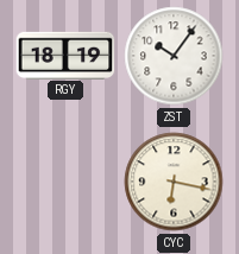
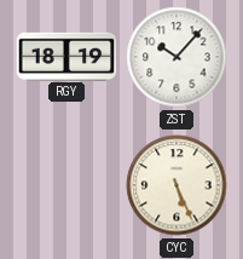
ZST: 10:06 -> 10:07 (177, 57)
CYC: 6:17 -> 5:26 (177, 185)
